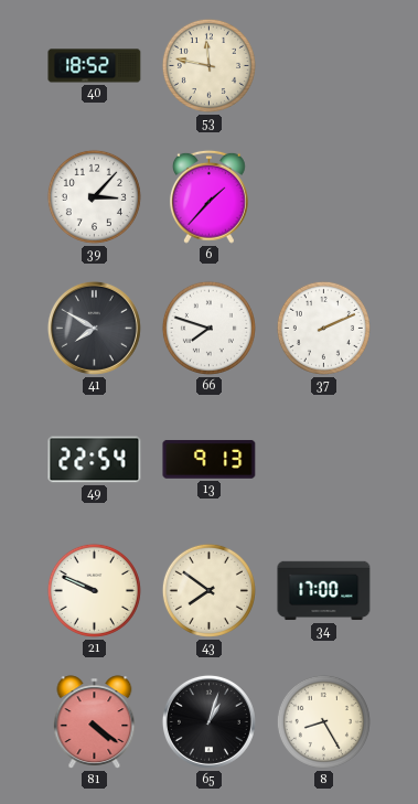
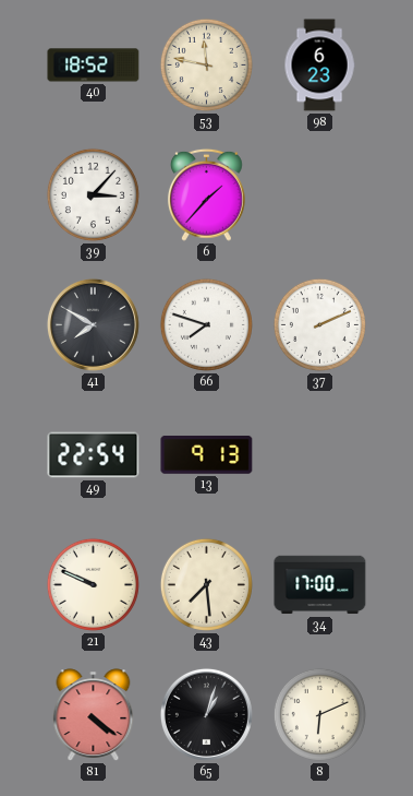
98: none -> 6:23 (319, 66)
43: 7:51 -> 7:29 (206, 584)
8: 8:25 -> 6:11 (319, 714)
